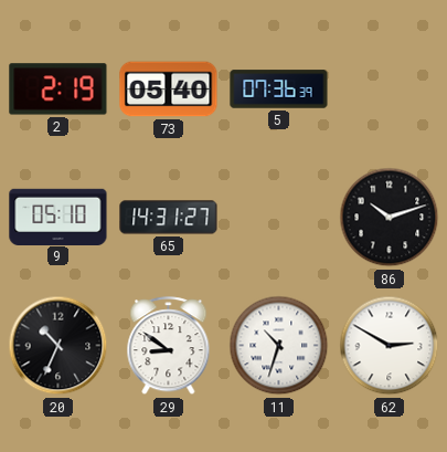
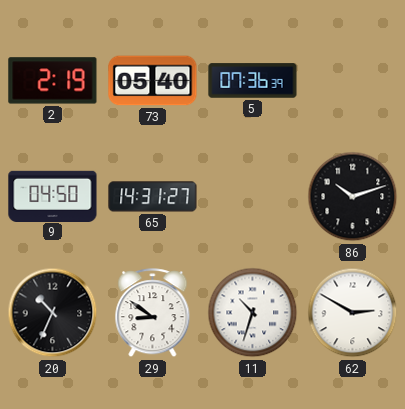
9: 05:10 -> 04:50 (53, 196)
